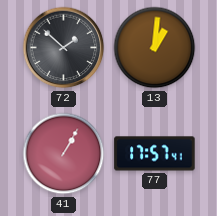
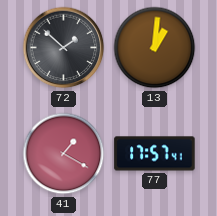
41: 1:05 -> 1:20 (64, 154)
